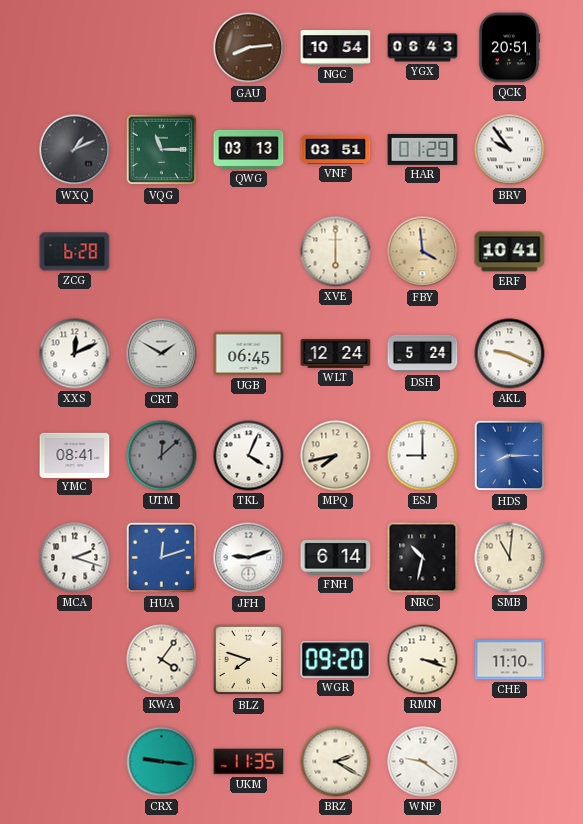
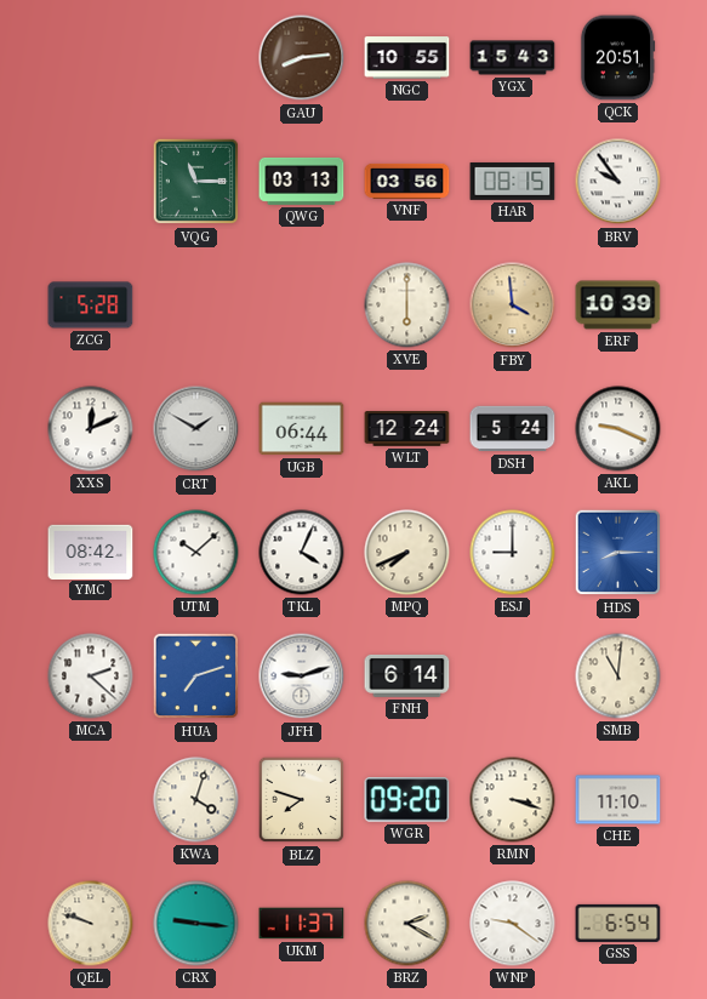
NGC: 10:54 -> 10:55 (407, 58)
YGX: 06:43 -> 15:43 (513, 58)
WXQ: 1:11 -> none (75, 150)
VNF: 03:51 -> 03:56 (407, 181)
HAR: 01:29 -> 08:15 (513, 181)
ZCG: 6:28 -> 5:28 (91, 306)
ERF: 10:41 -> 10:39 (618, 306)
UGB: 06:45 -> 06:44 (302, 429)
YMC: 08:41 -> 08:42 (91, 552)
UTM: 12:08 -> 10:08 (196, 553)
UTM dial: grey -> white (196, 553)
MPQ: 7:43 -> 7:41 (407, 553)
MCA: 2:18 -> 2:22 (91, 677)
HUA: 12:12 -> 7:12 (196, 677)
NRC: 10:32 -> none (423, 558)
KWA: 4:06 -> 4:03 (196, 800)
QEL: none -> 9:48 (91, 924)
UKM: 11:35 -> 11:37 (302, 924)
GSS: none -> 6:54 (618, 923)
